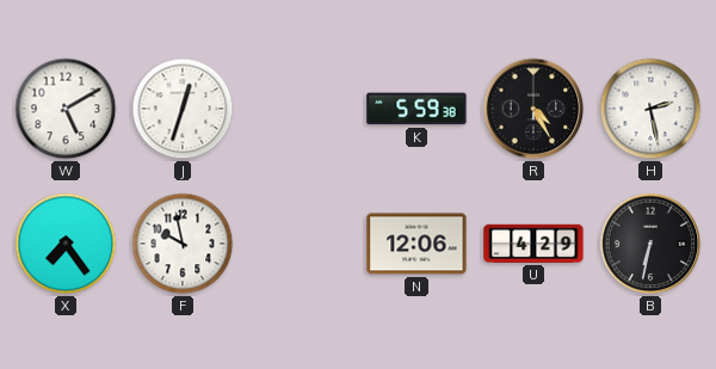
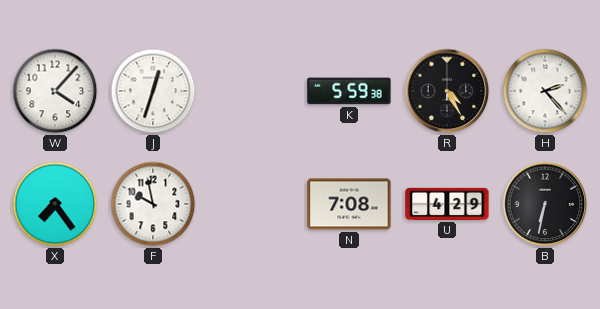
W: 5:10 -> 4:07 (55, 91)
H: 2:28 -> 2:23 (545, 91)
N: 12:06 -> 7:08 (349, 204)
